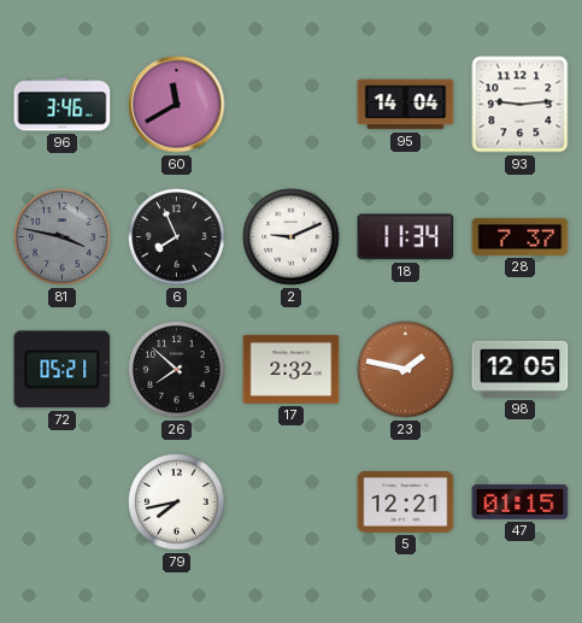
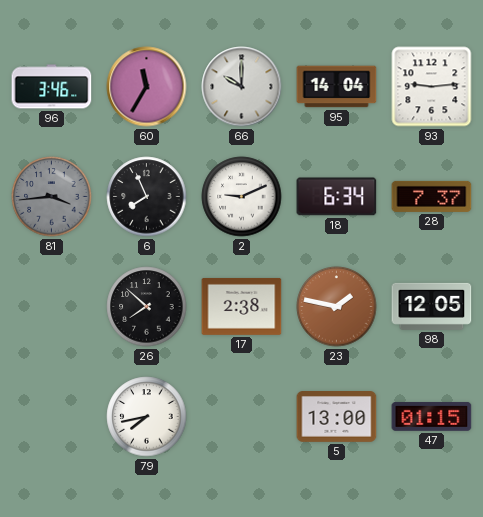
60: 11:40 -> 11:35 (147, 87)
66: none -> 10:00 (242, 87)
81: 3:47 -> 3:44 (52, 197)
18: 11:34 -> 6:34 (337, 197)
72: 05:21 -> none (63, 370)
17: 2:32 -> 2:38 (242, 306)
5: 12:21 -> 13:00 (337, 417)
